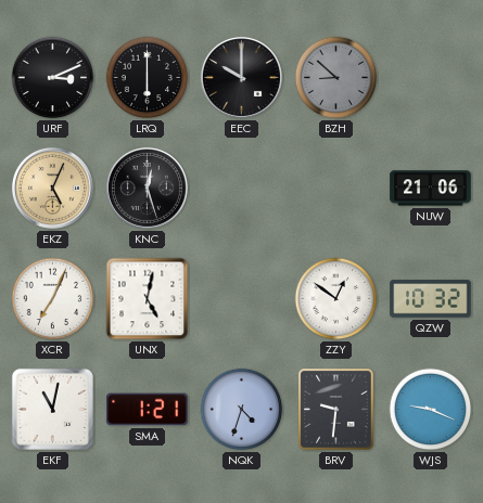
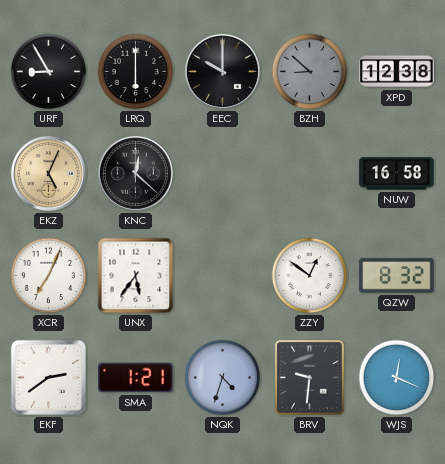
URF: 3:11 -> 8:55 (49, 72)
XPD: none -> 12:38 (397, 72)
KNC: 12:27 -> 12:22 (135, 173)
NUW: 21:06 -> 16:58 (397, 174)
UNX: 5:02 -> 5:36 (136, 276)
QZW: 10:32 -> 8:32 (397, 276)
EKF: 11:02 -> 2:39 (48, 377)
WJS: 9:19 -> 12:19 (397, 378)
